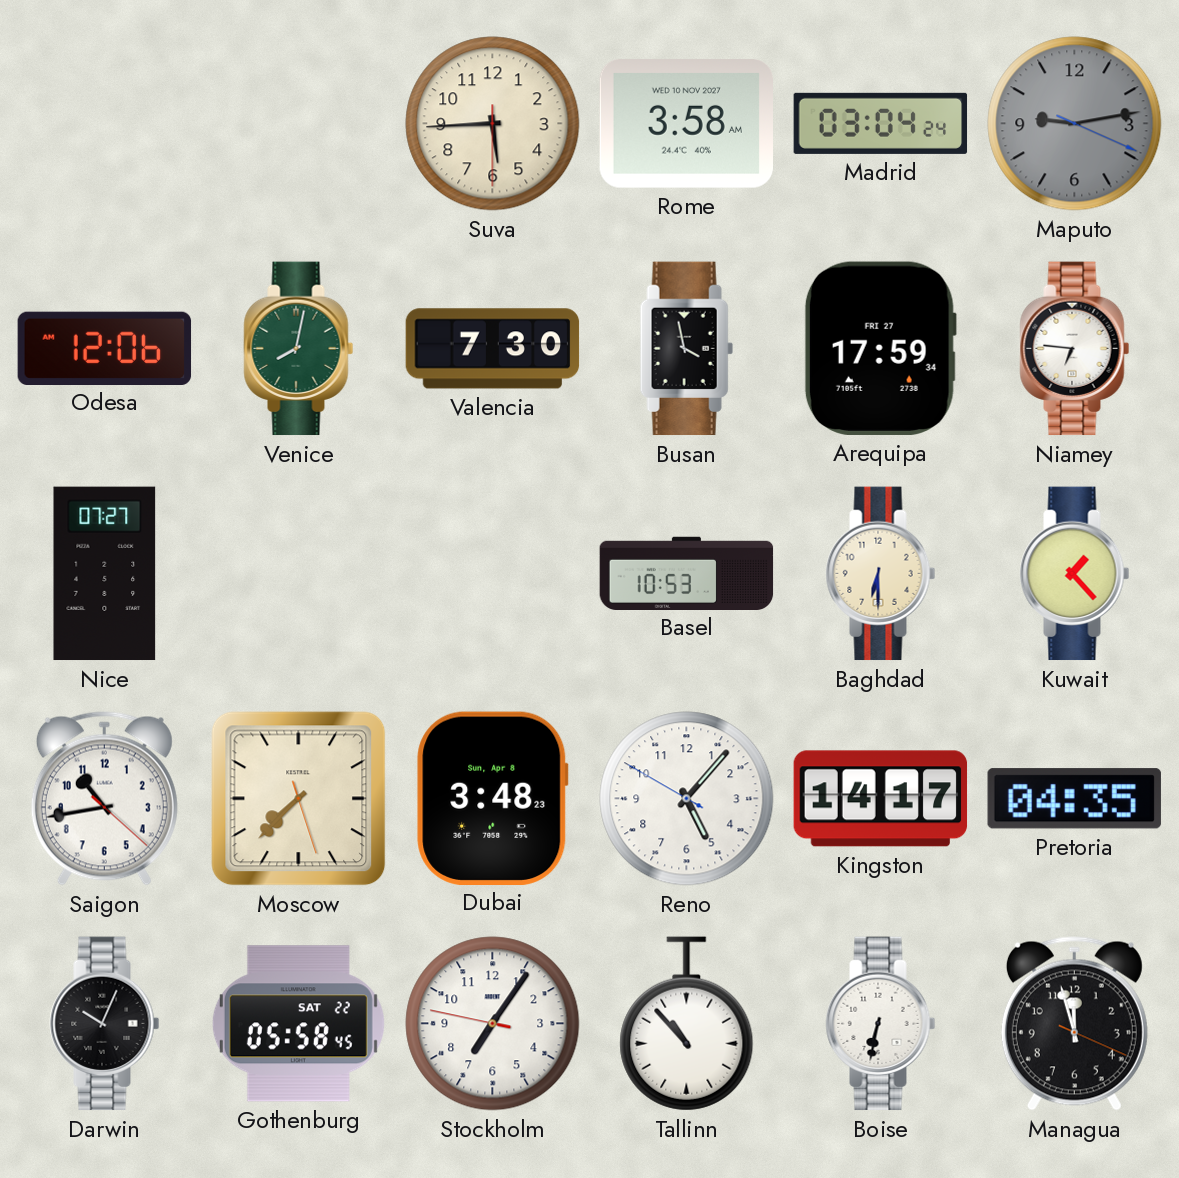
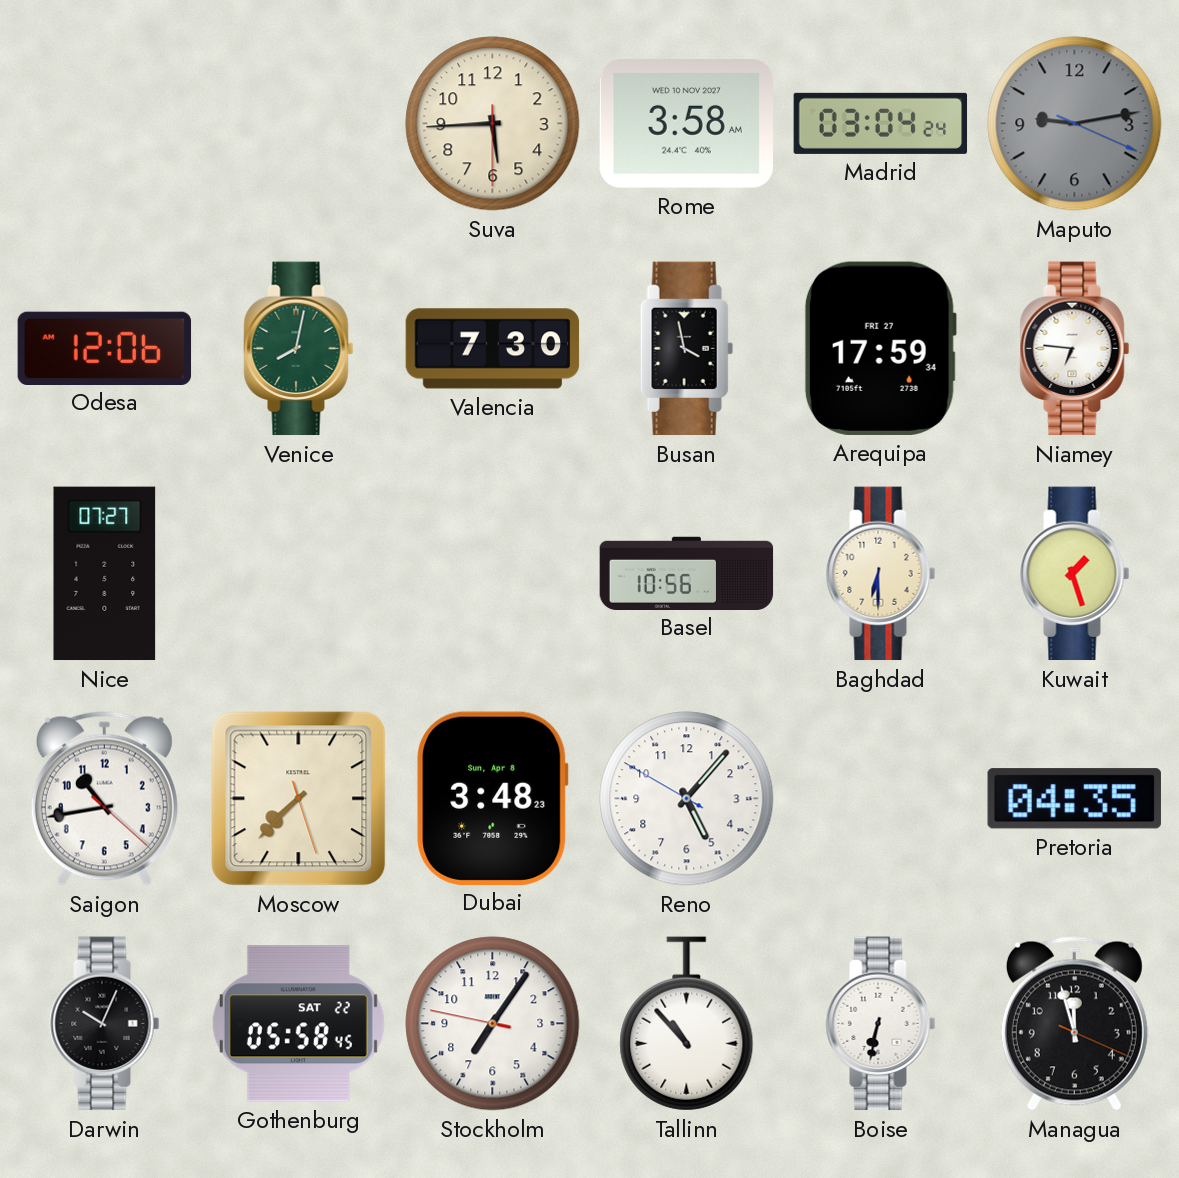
Basel: 10:53 -> 10:56 (687, 573)
Kuwait: 1:23 -> 1:27 (1075, 574)
Kingston: 14:17 -> none (881, 799)
